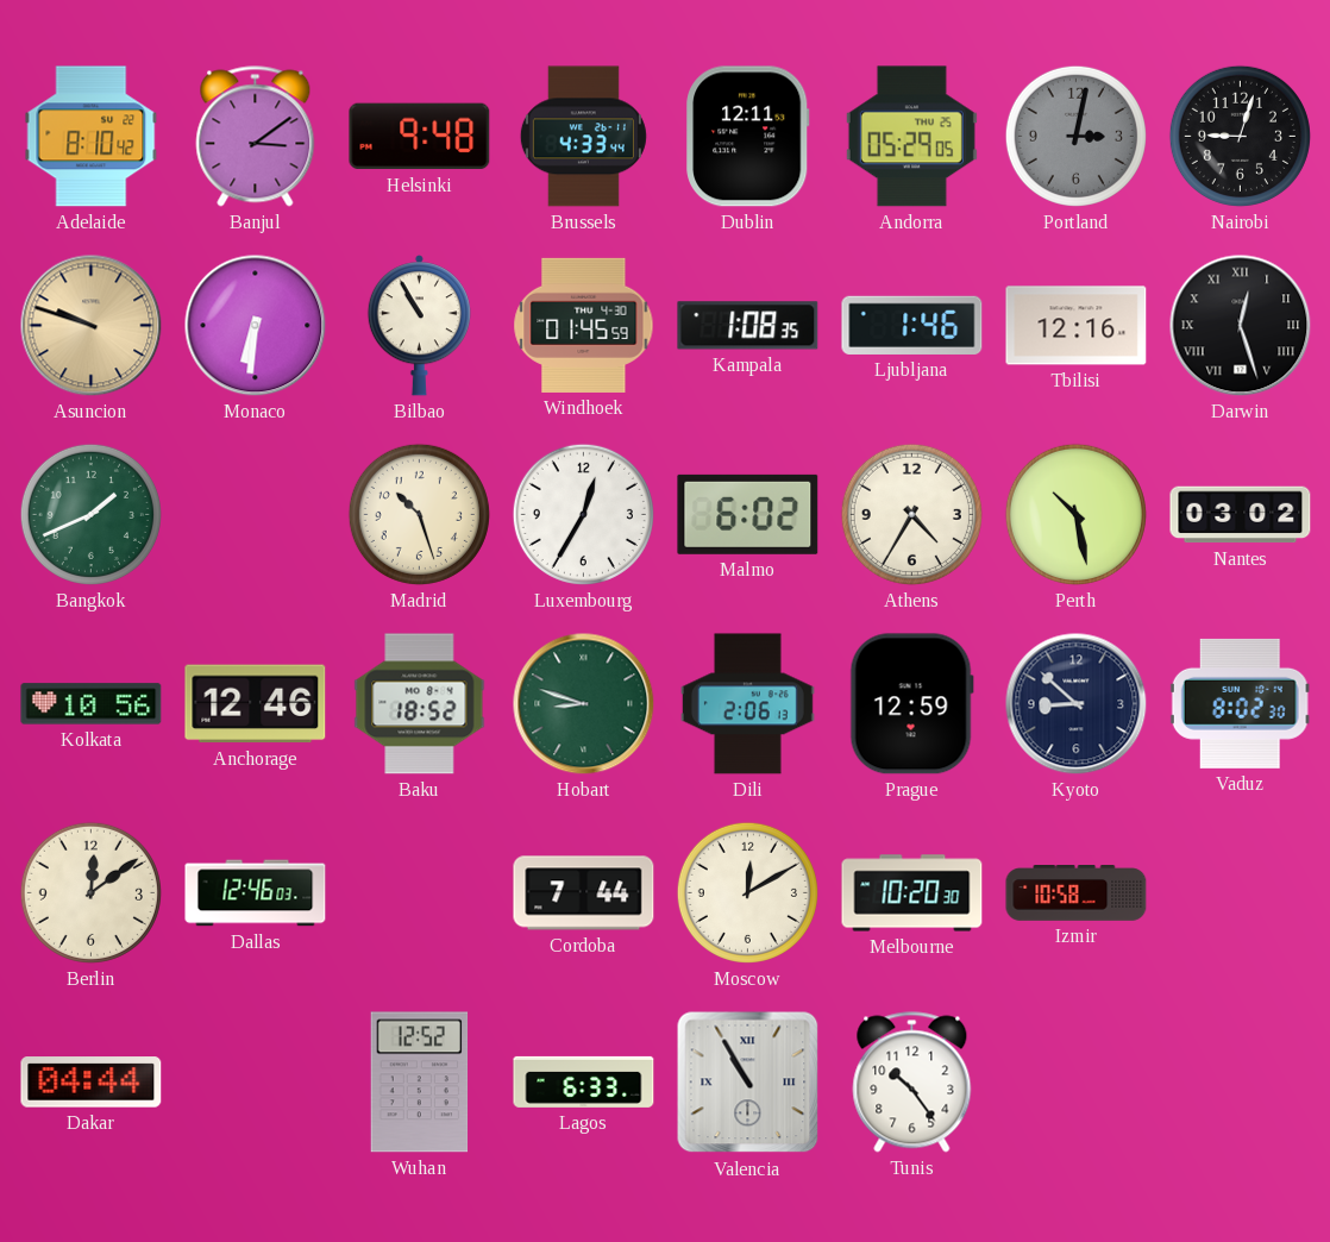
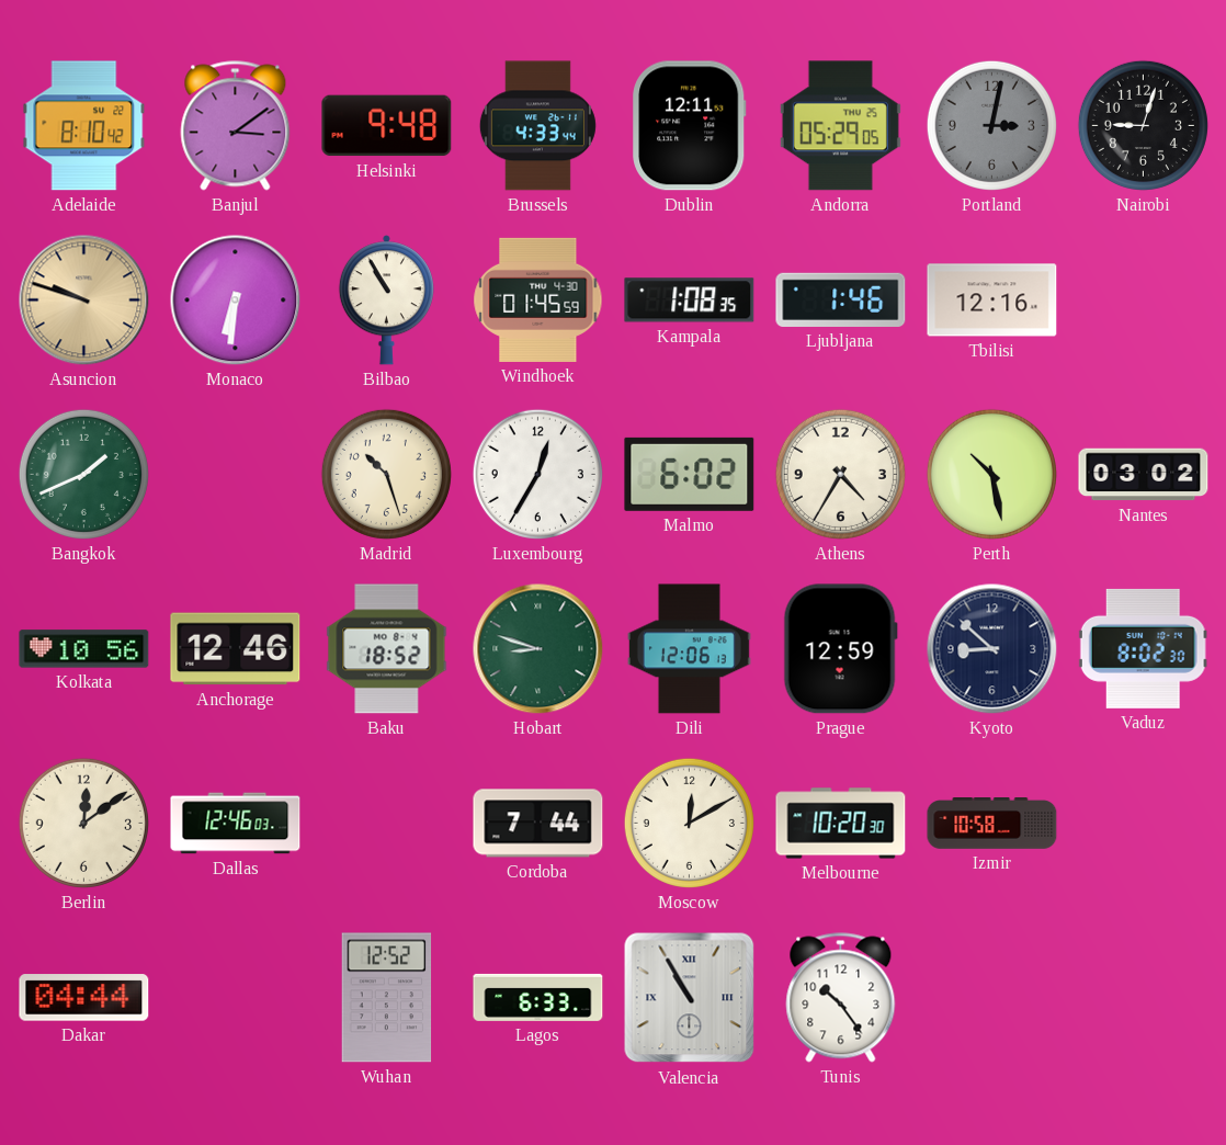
Darwin: 12:27 -> none (1241, 326)
Dili: 2:06 -> 12:06 (689, 649)
